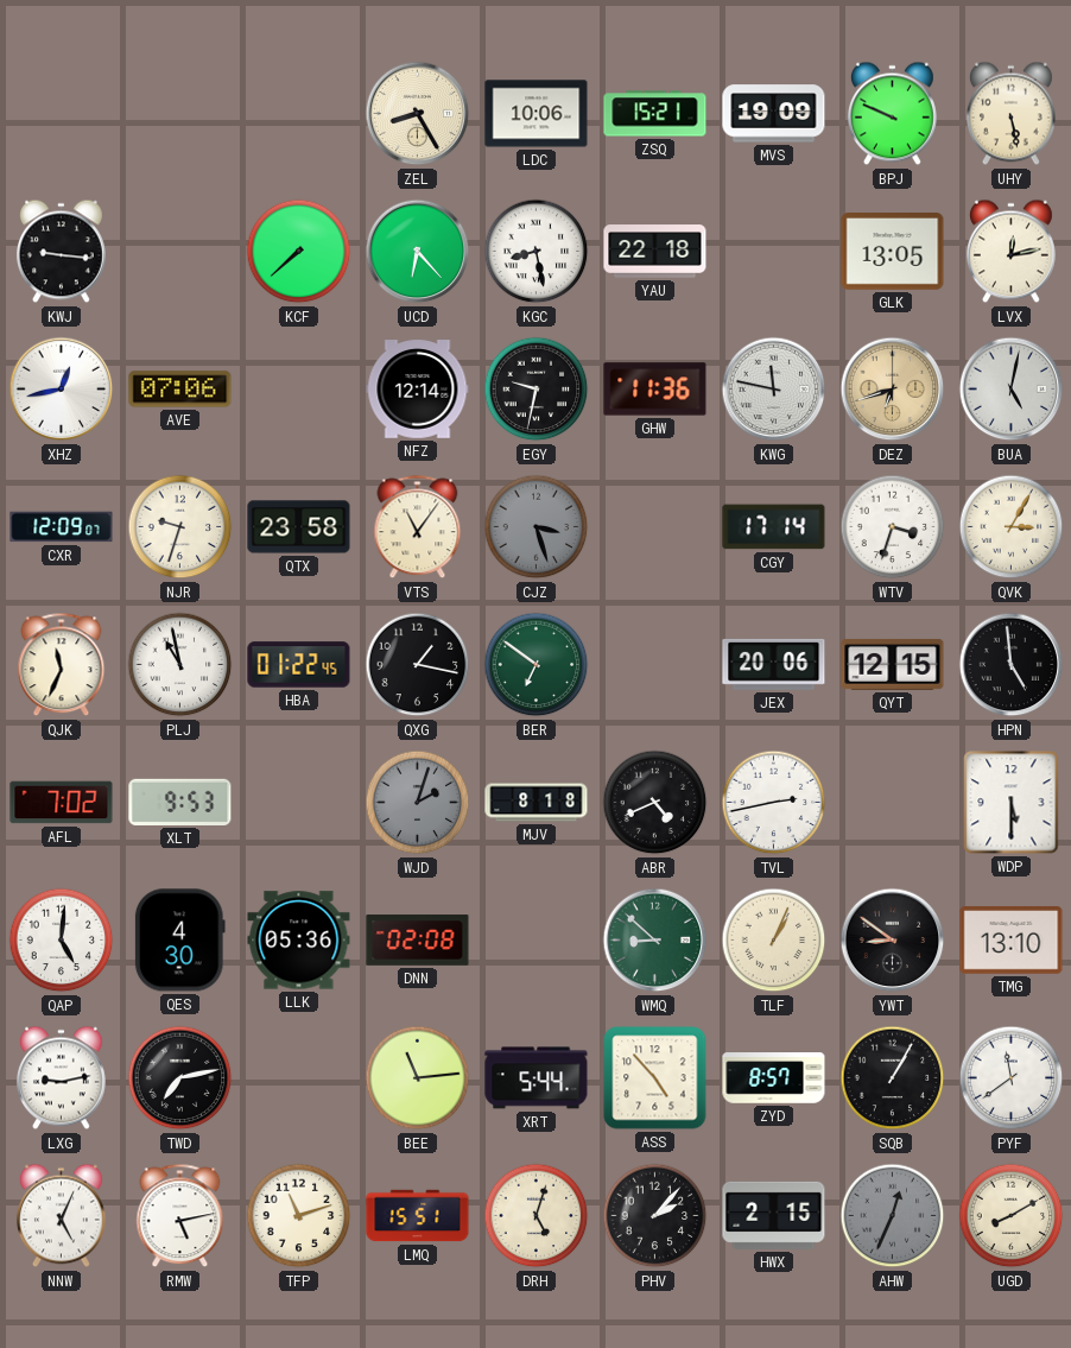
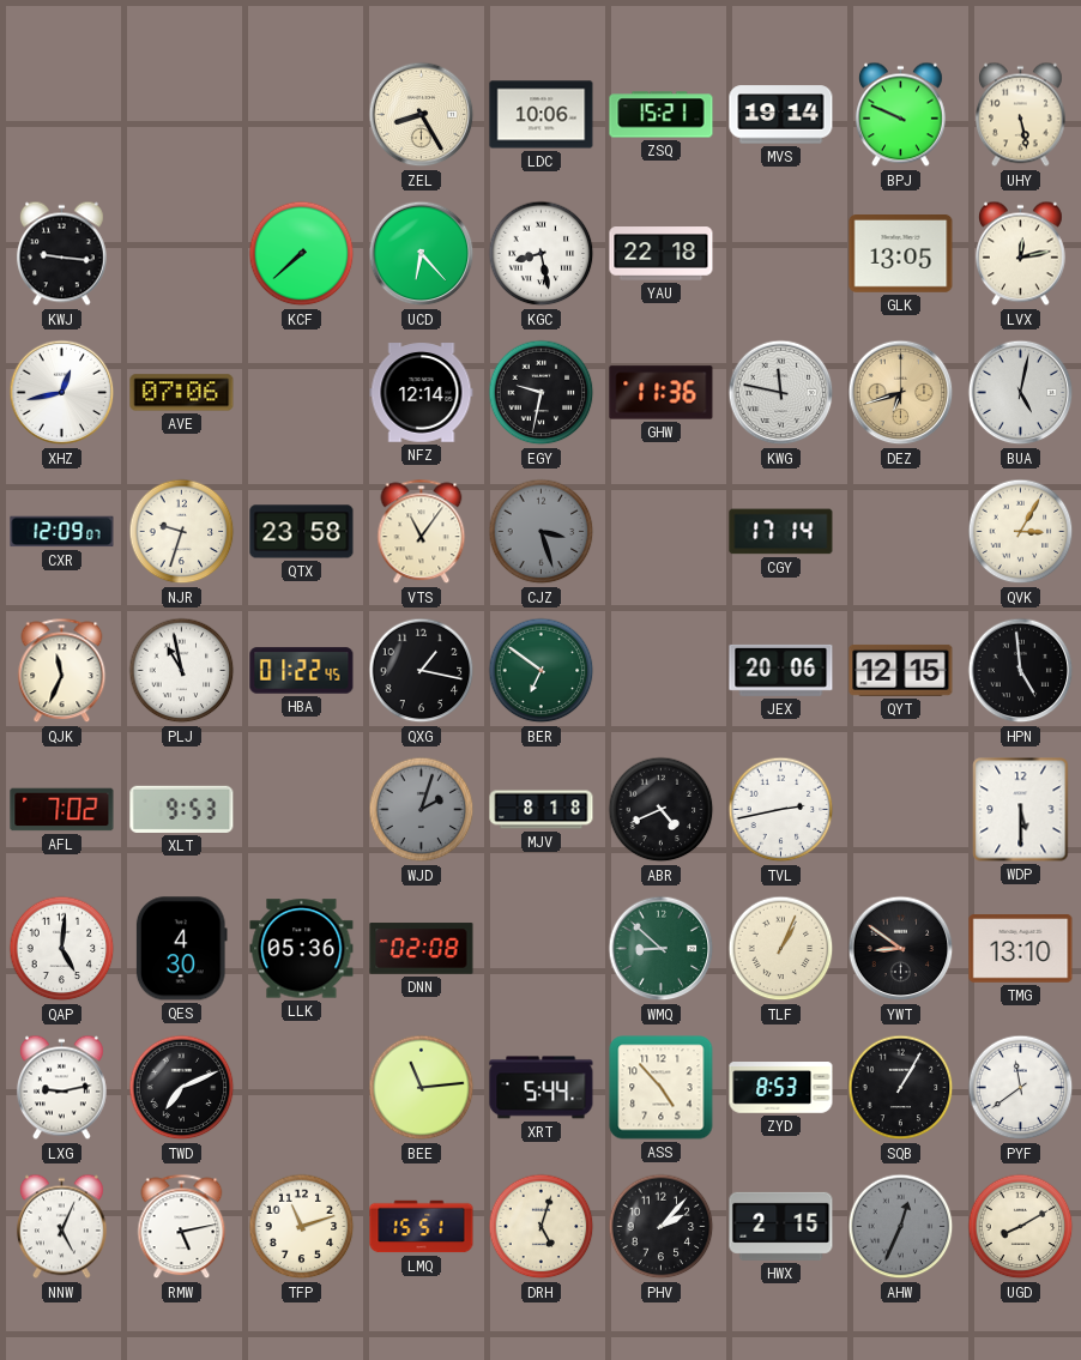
MVS: 19:09 -> 19:14 (781, 115)
WTV: 3:33 -> none (893, 527)
TWD: 7:13 -> 7:11 (182, 1088)
ZYD: 8:57 -> 8:53 (781, 1088)
